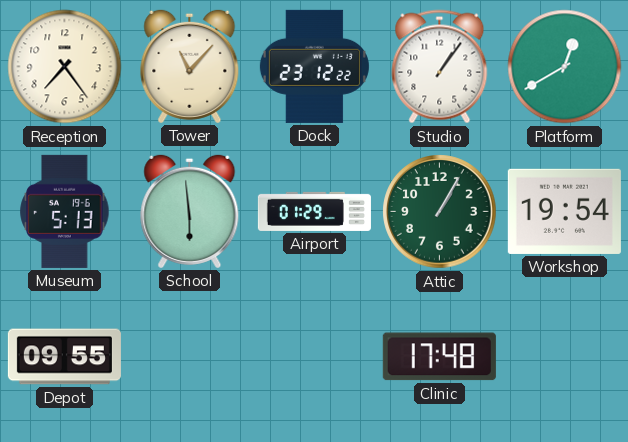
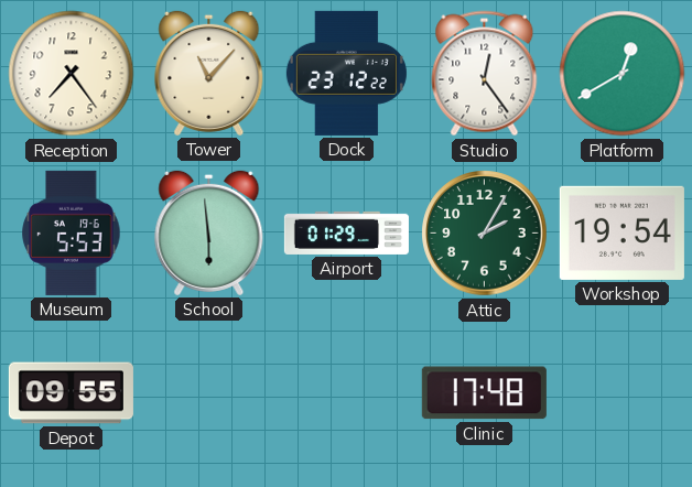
Studio: 1:06 -> 12:24 (485, 74)
Museum: 5:13 -> 5:53 (72, 232)
Attic: 1:05 -> 2:05 (485, 234)
